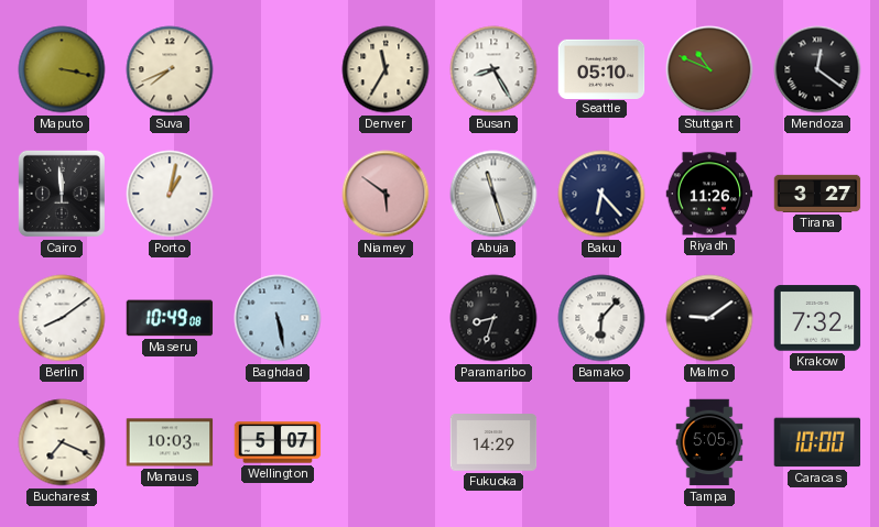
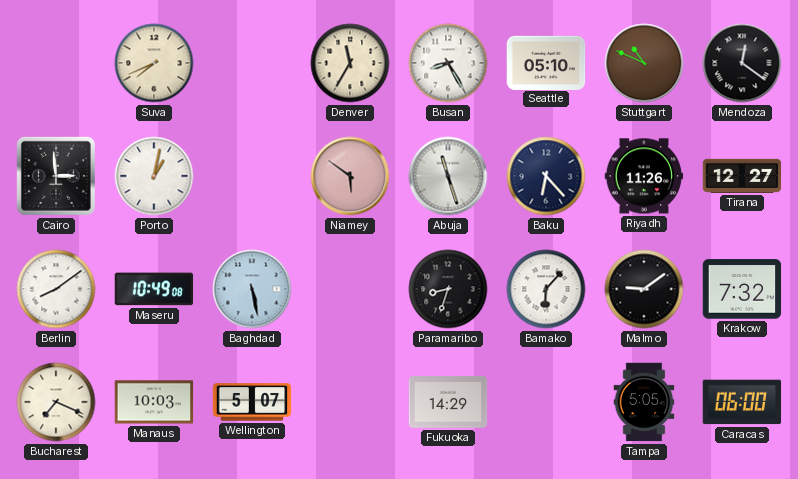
Maputo: 3:17 -> none (62, 69)
Cairo: 11:59 -> 2:59 (56, 176)
Tirana: 3:27 -> 12:27 (742, 176)
Caracas: 10:00 -> 06:00 (742, 402)
